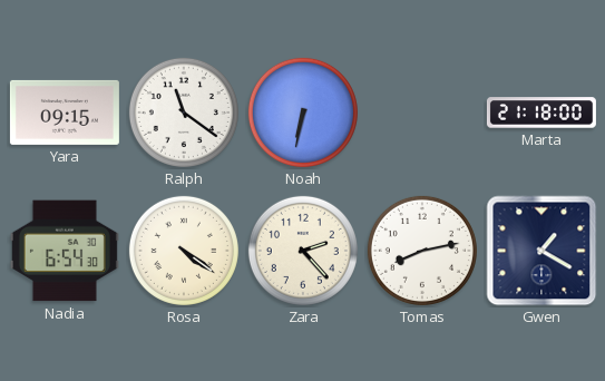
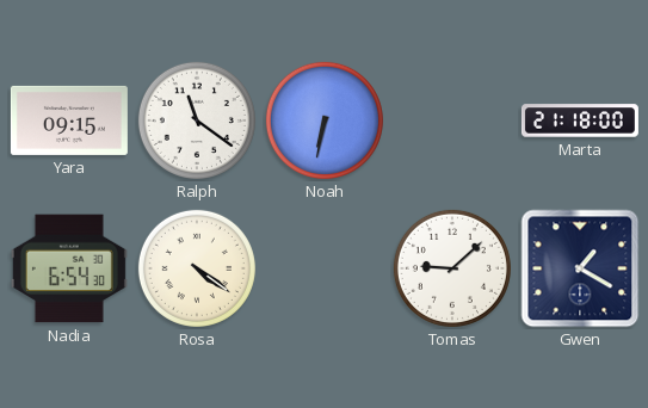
Zara: 2:23 -> none (303, 251)
Tomas: 8:13 -> 9:08 (452, 268)
